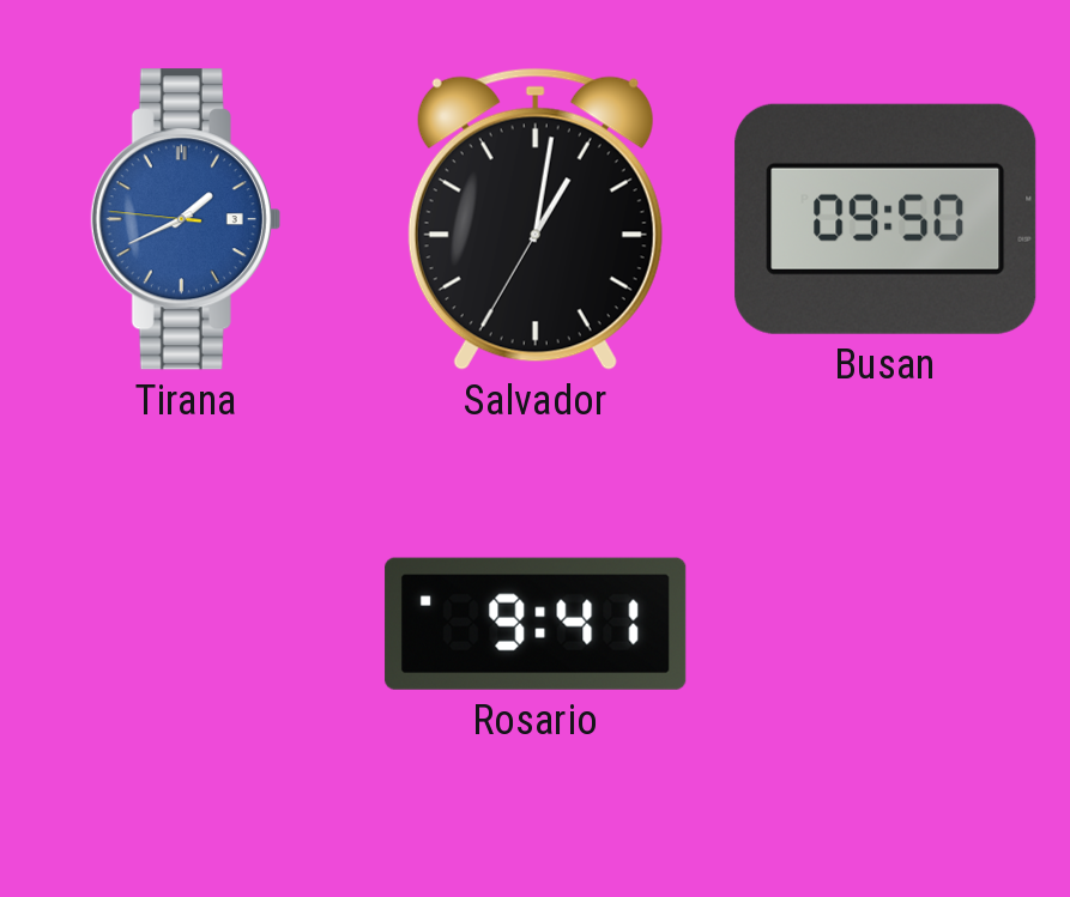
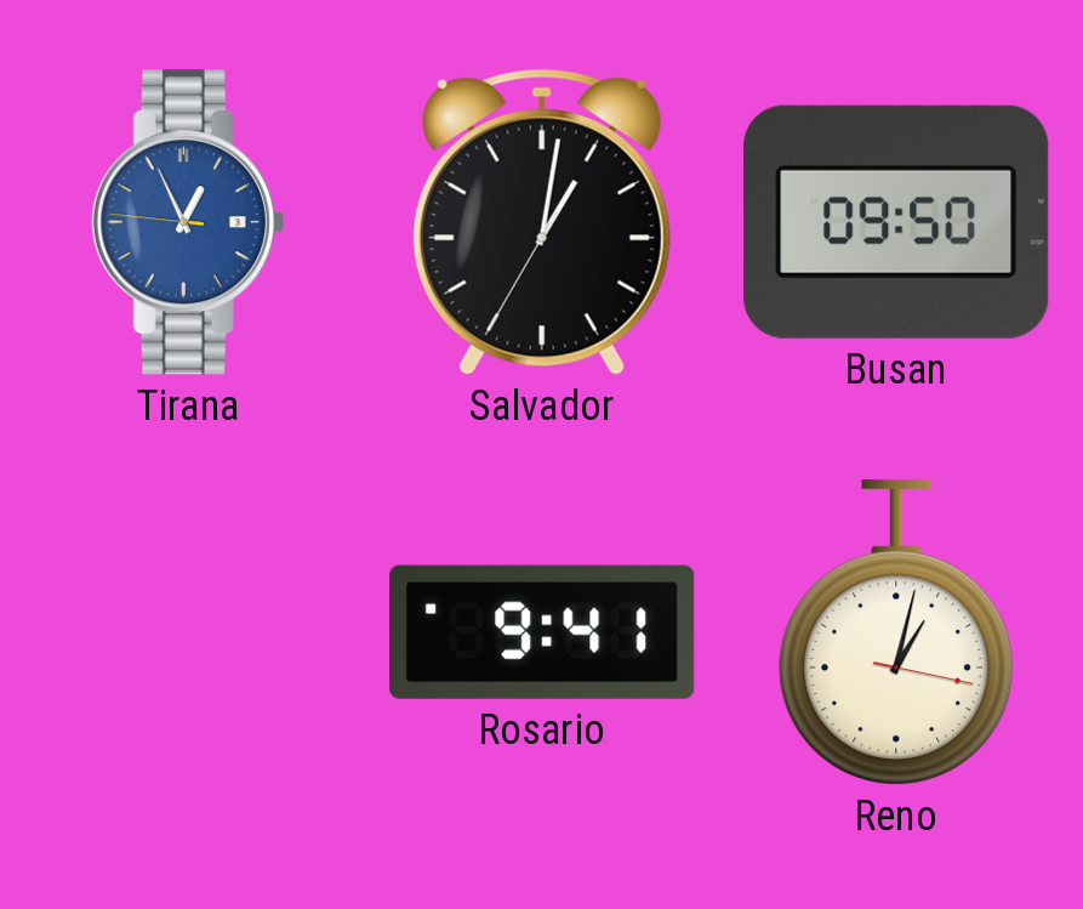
Tirana: 1:40 -> 12:55 (188, 222)
Reno: none -> 1:02 (896, 632)
